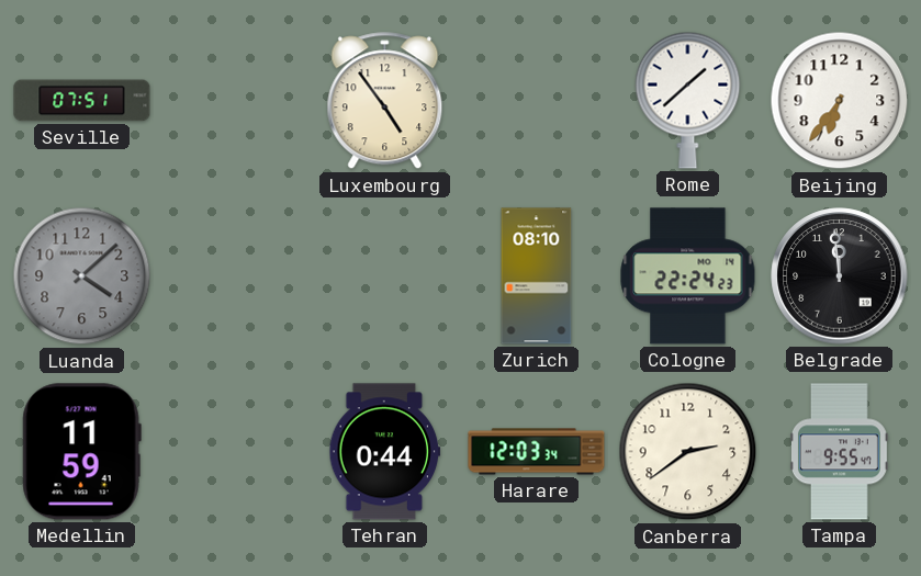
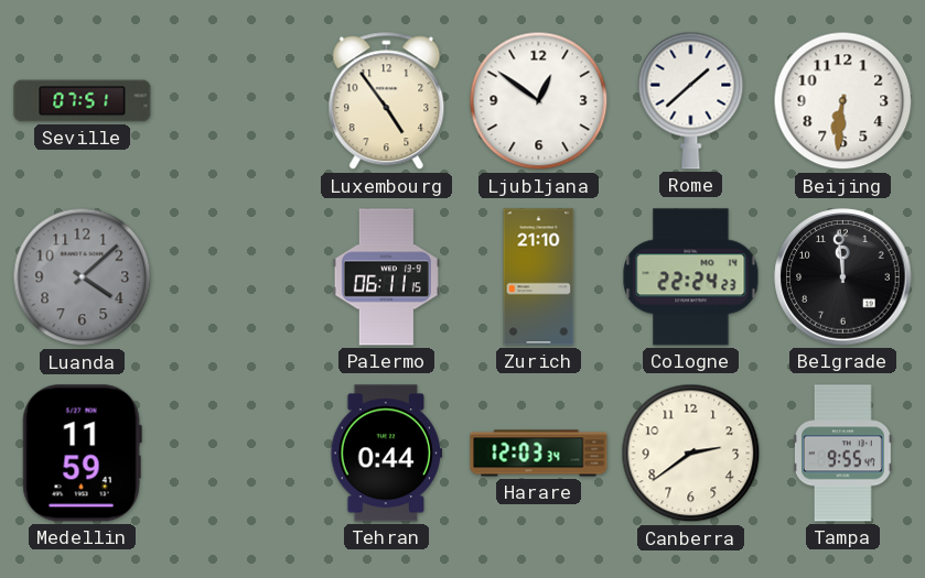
Ljubljana: none -> 12:51 (539, 101)
Beijing: 6:36 -> 6:31 (843, 101)
Palermo: none -> 06:11 (386, 277)
Zurich: 08:10 -> 21:10 (539, 277)
